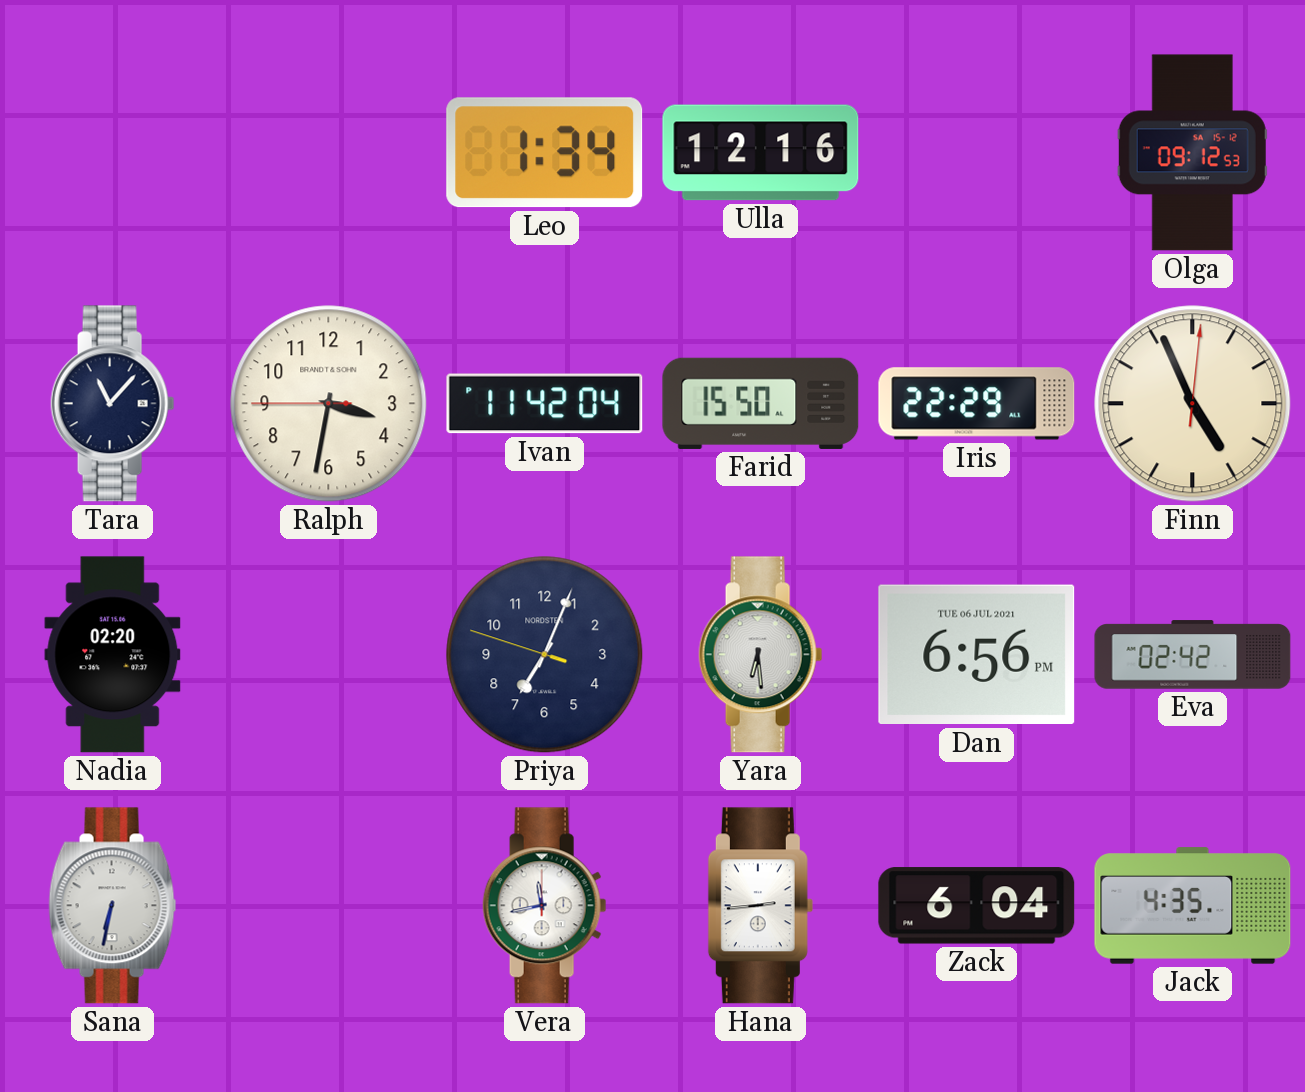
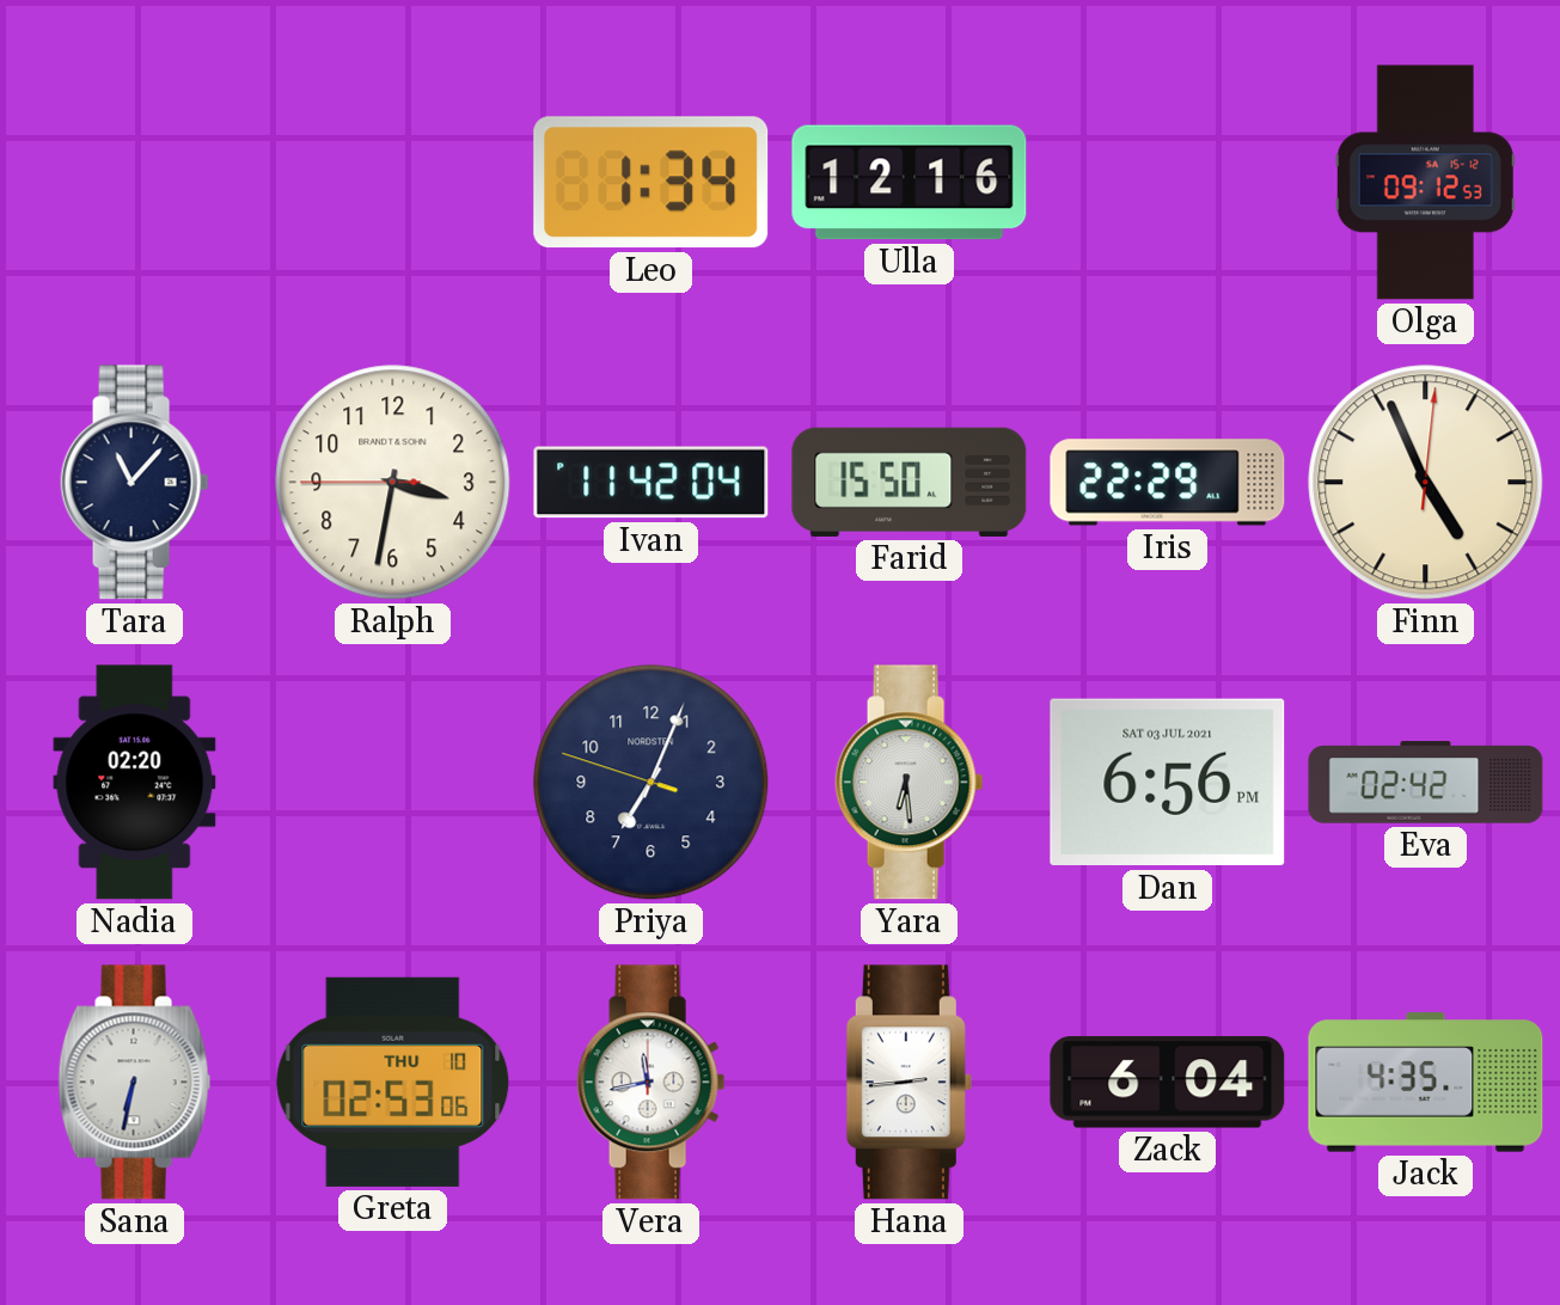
Dan date: TUE 06 JUL 2021 -> SAT 03 JUL 2021 (1168, 783)
Greta: none -> 02:53 (393, 1082)
